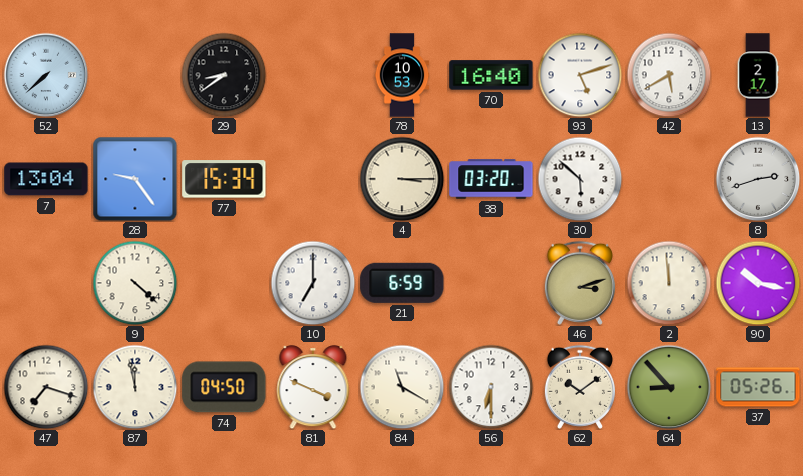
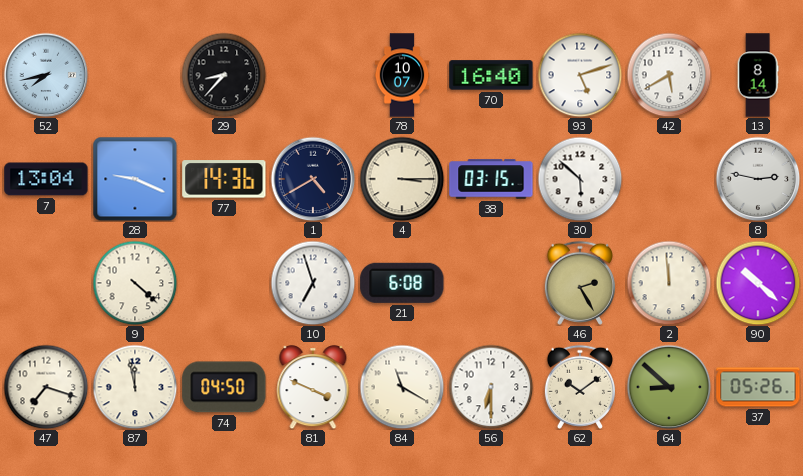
52: 7:38 -> 7:43 (46, 75)
29: 8:39 -> 8:37 (224, 75)
78: 10:53 -> 10:07 (402, 75)
13: 2:17 -> 8:14 (758, 75)
28: 9:24 -> 9:19 (135, 179)
77: 15:34 -> 14:36 (224, 179)
1: none -> 4:40 (313, 179)
38: 03:20 -> 03:15 (491, 179)
8: 2:42 -> 2:47 (758, 179)
10: 7:00 -> 6:57 (313, 283)
21: 6:59 -> 6:08 (402, 283)
46: 3:12 -> 2:25 (580, 283)
90: 10:17 -> 10:22 (758, 283)
64: 8:53 -> 8:52 (669, 387)
